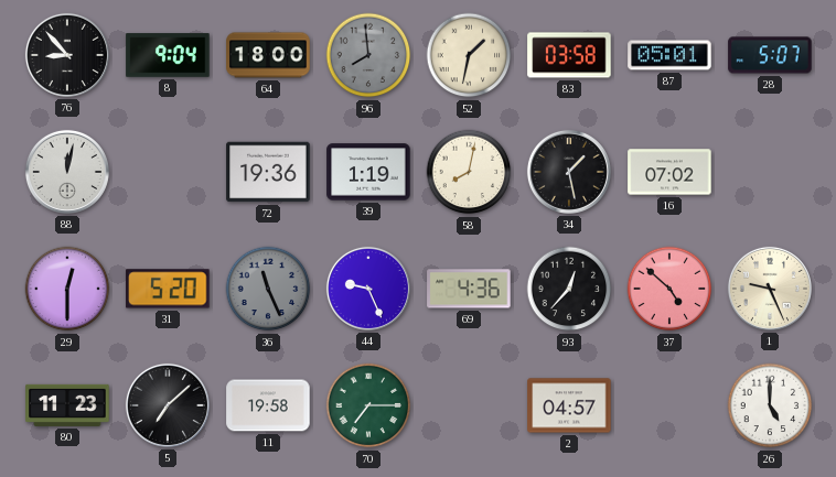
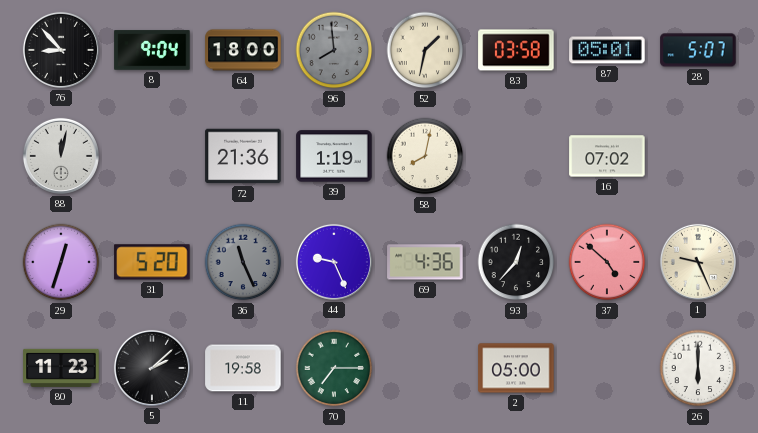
72: 19:36 -> 21:36 (243, 156)
34: 1:28 -> none (569, 172)
29: 12:30 -> 12:33 (61, 262)
5: 7:08 -> 2:08 (152, 368)
2: 04:57 -> 05:00 (516, 368)
26: 5:00 -> 6:00 (698, 368)
